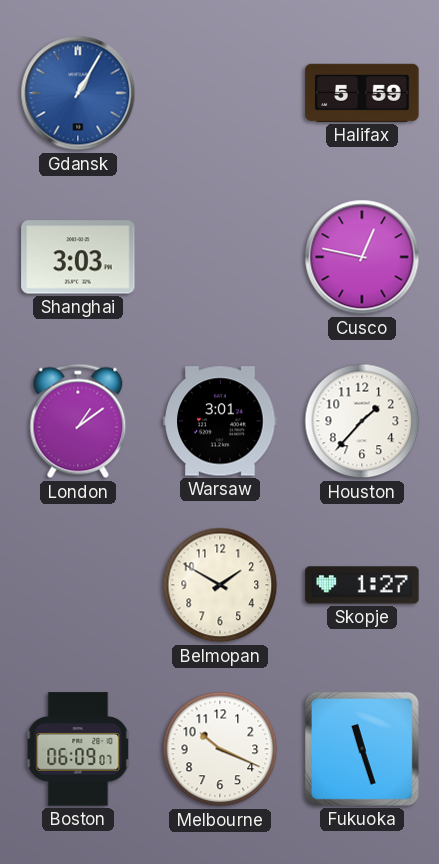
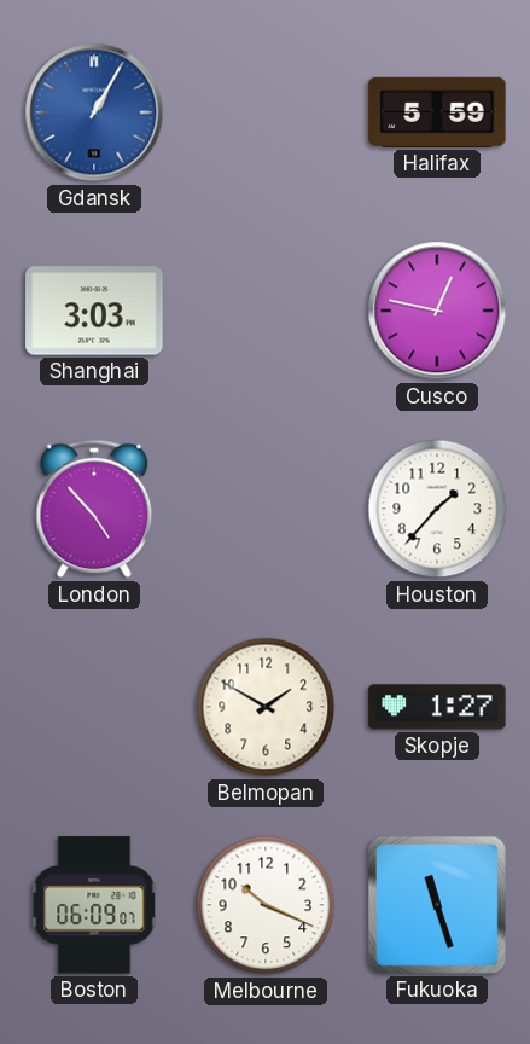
London: 1:09 -> 4:53 (94, 509)
Warsaw: 3:01 -> none (220, 421)
